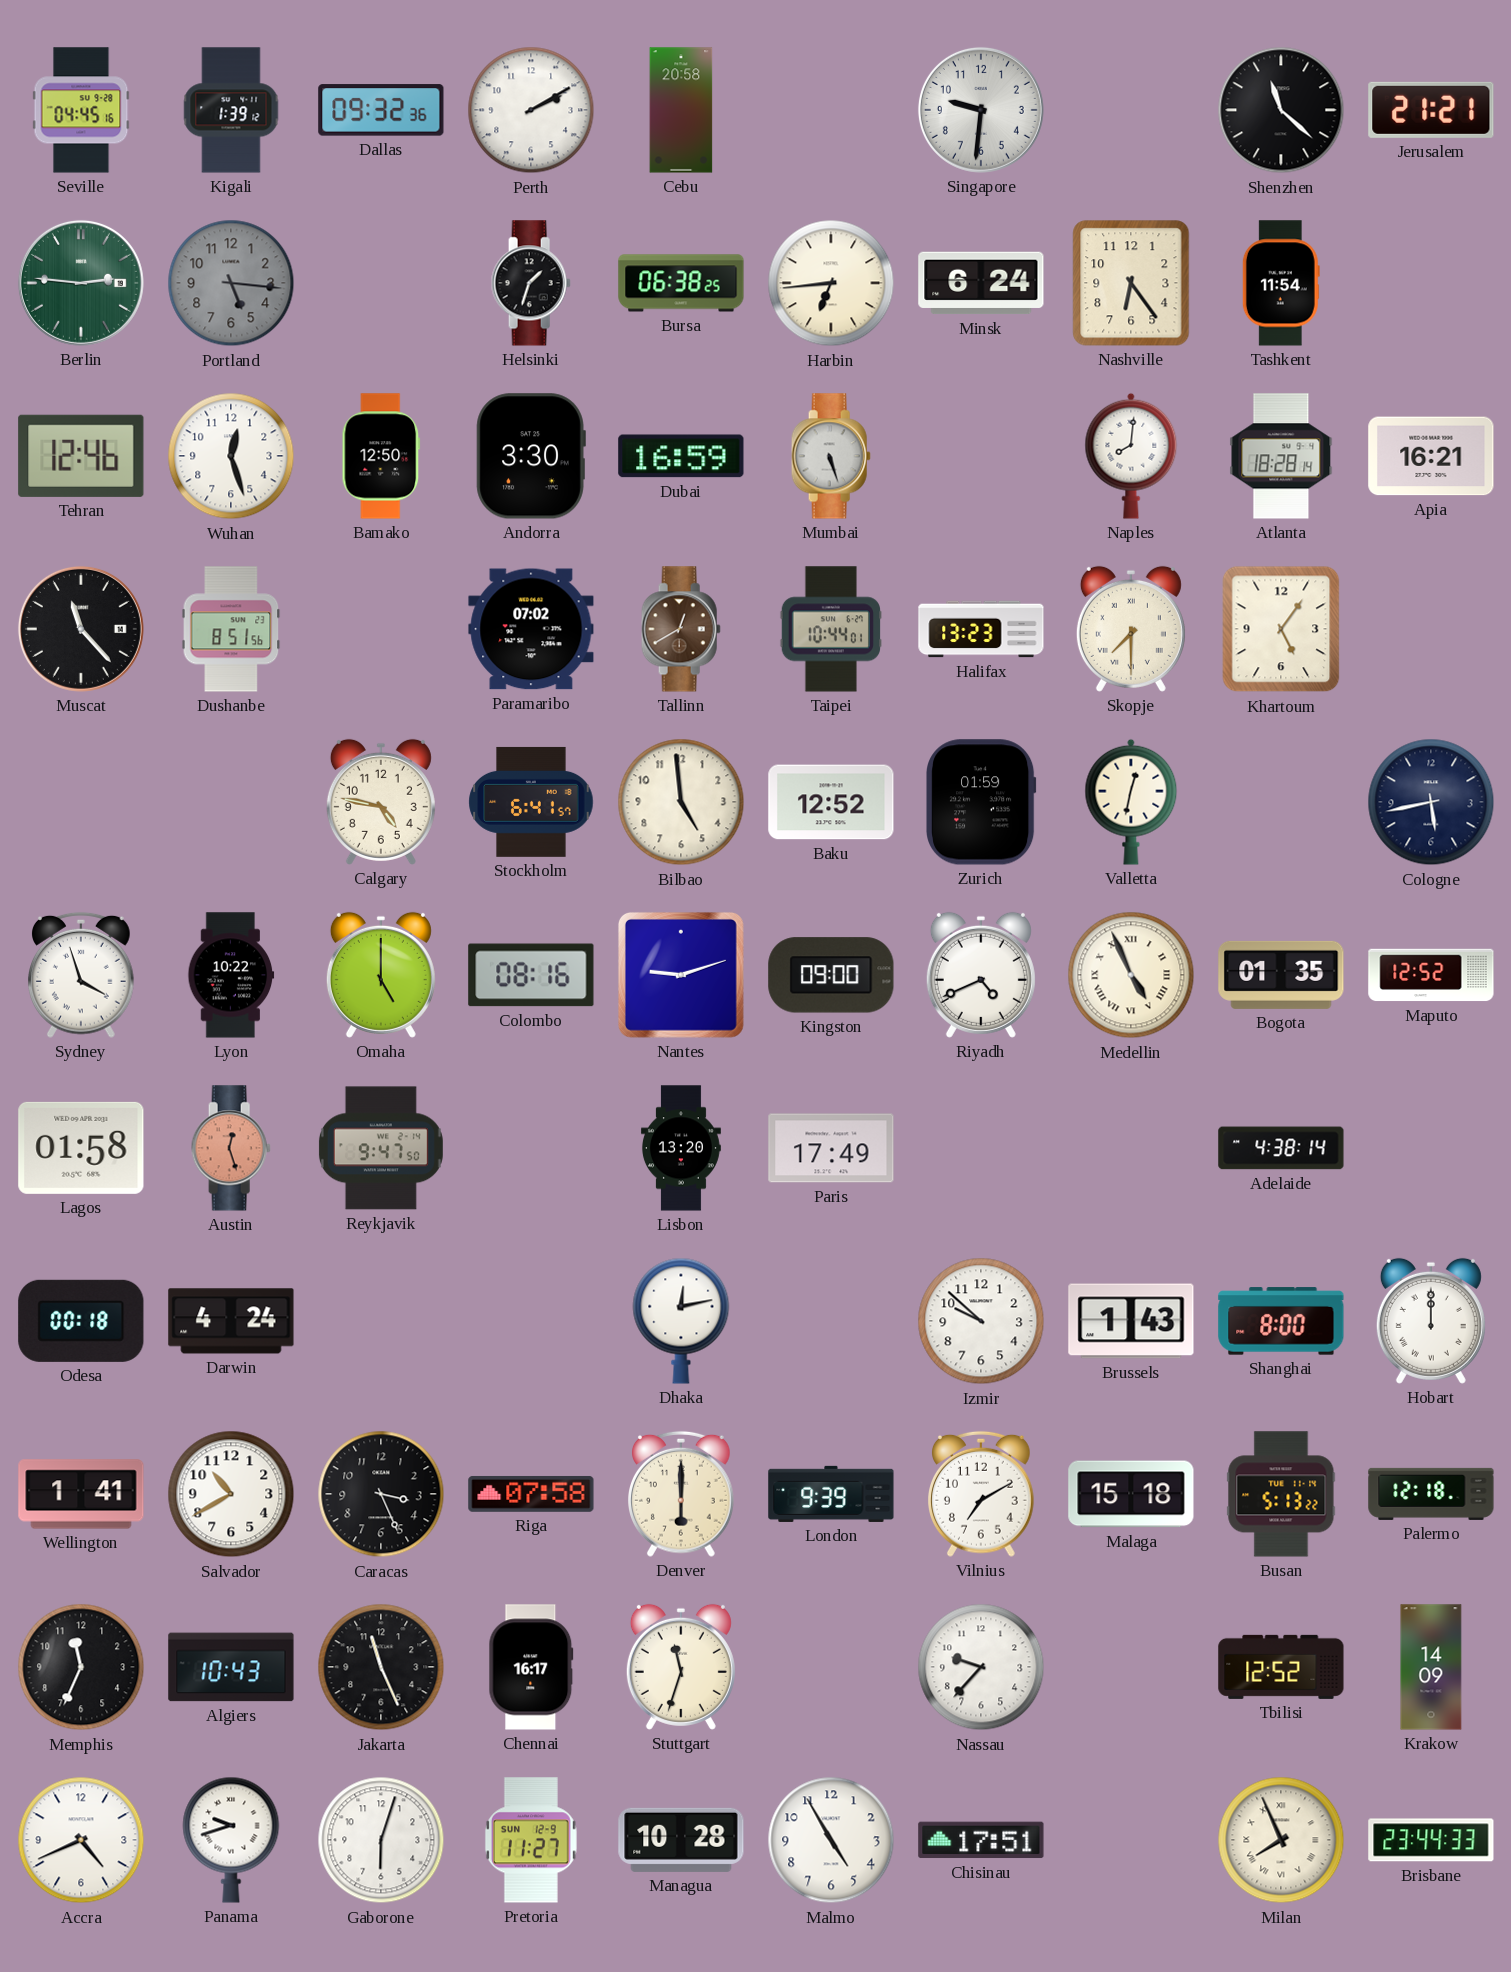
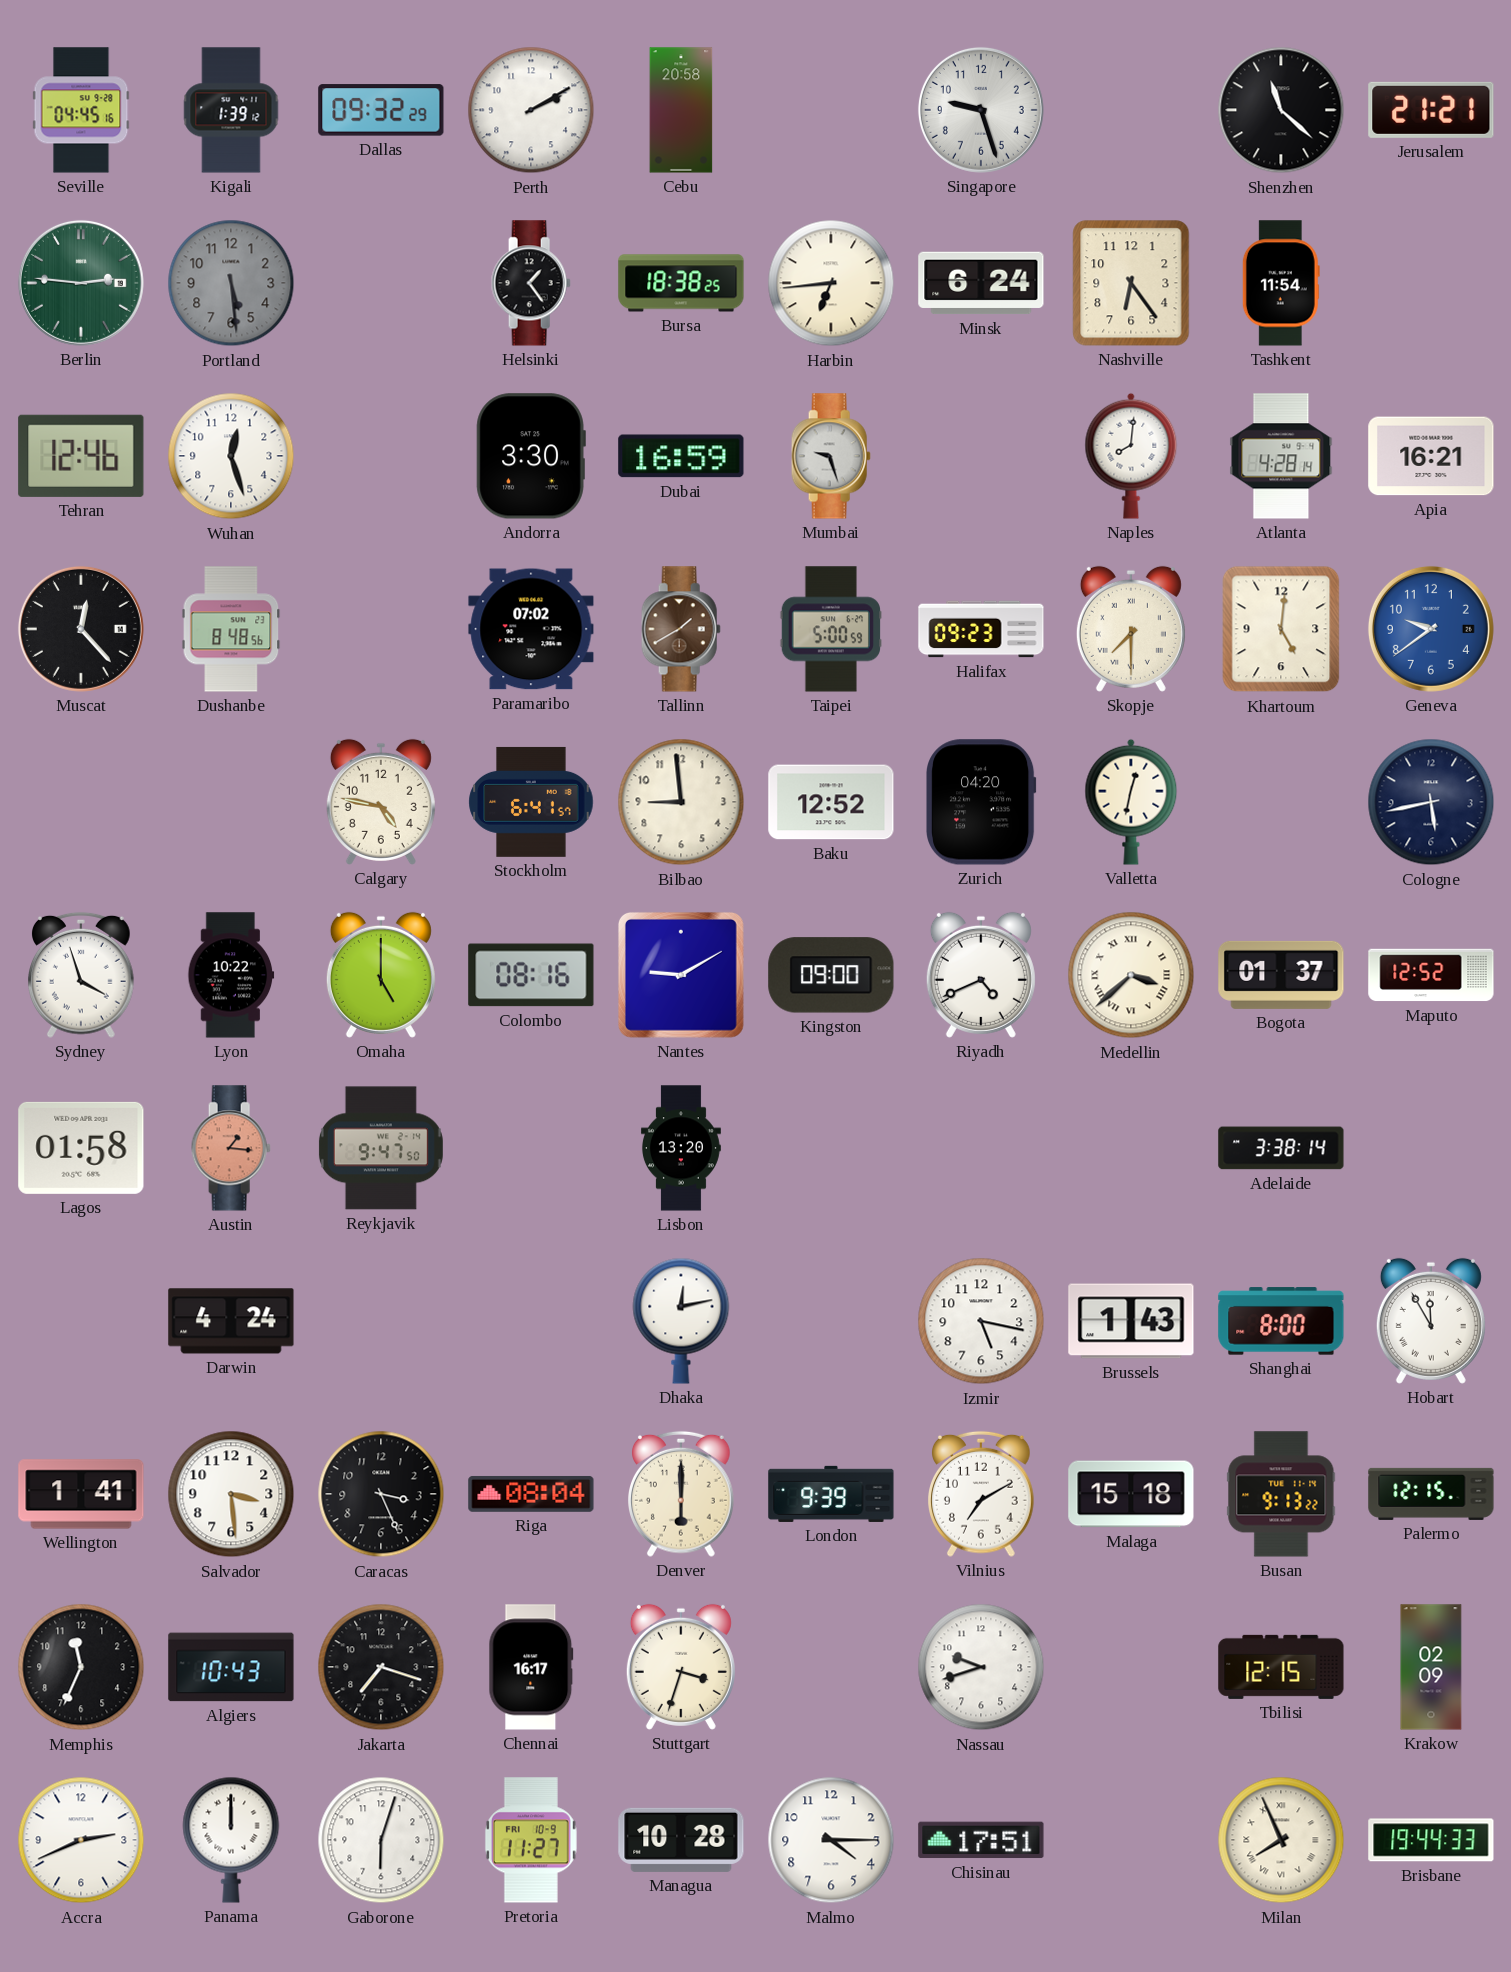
Dallas: 09:32:36 -> 09:32:29 (381, 110)
Singapore: 9:31 -> 9:27 (981, 110)
Portland: 5:16 -> 5:29 (231, 283)
Helsinki: 1:33 -> 1:24 (531, 283)
Bursa: 06:38 -> 18:38 (681, 283)
Bamako: 12:50 -> none (381, 456)
Mumbai: 5:27 -> 9:27 (831, 456)
Atlanta: 18:28 -> 4:28 (1281, 456)
Muscat: 11:23 -> 12:23 (81, 629)
Dushanbe: 8:51 -> 8:48 (231, 629)
Tallinn: 12:40 -> 1:40 (681, 629)
Taipei: 10:44 -> 5:00 (830, 629)
Halifax: 13:23 -> 09:23 (981, 629)
Khartoum: 5:06 -> 5:01 (1281, 629)
Geneva: none -> 9:39 (1431, 629)
Bilbao: 4:59 -> 8:59 (681, 802)
Zurich: 01:59 -> 04:20 (982, 802)
Nantes: 9:12 -> 9:10 (681, 975)
Medellin: 4:56 -> 3:38 (1131, 975)
Bogota: 01:35 -> 01:37 (1281, 975)
Austin: 12:27 -> 1:16 (231, 1148)
Paris: 17:49 -> none (831, 1148)
Adelaide: 4:38 -> 3:38 (1281, 1148)
Odesa: 00:18 -> none (81, 1321)
Izmir: 9:52 -> 5:17 (981, 1321)
Hobart: 12:00 -> 11:55 (1431, 1321)
Salvador: 10:40 -> 3:29 (231, 1494)
Riga: 07:58 -> 08:04 (531, 1494)
Busan: 5:13 -> 9:13 (1281, 1494)
Palermo: 12:18 -> 12:15 (1431, 1494)
Jakarta: 11:26 -> 7:18 (381, 1667)
Stuttgart: 11:33 -> 3:33 (681, 1667)
Nassau: 9:37 -> 9:42 (981, 1667)
Tbilisi: 12:52 -> 12:15 (1281, 1667)
Krakow: 14:09 -> 02:09 (1431, 1667)
Accra: 4:41 -> 2:41 (81, 1840)
Panama: 9:42 -> 12:00 (231, 1840)
Pretoria date: SUN 12-9 -> FRI 10-9 (531, 1840)
Malmo: 4:55 -> 4:15 (831, 1840)
Brisbane: 23:44 -> 19:44 (1431, 1840)
